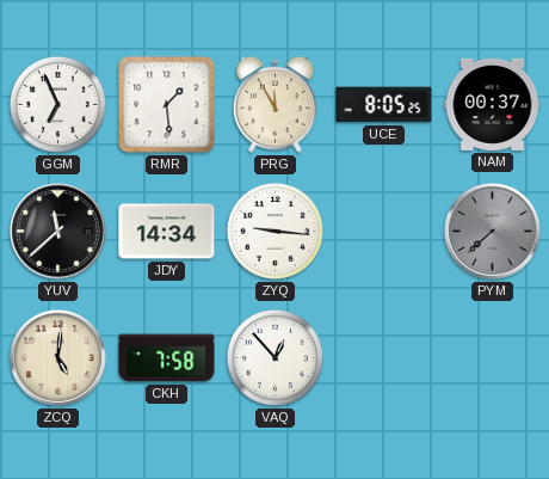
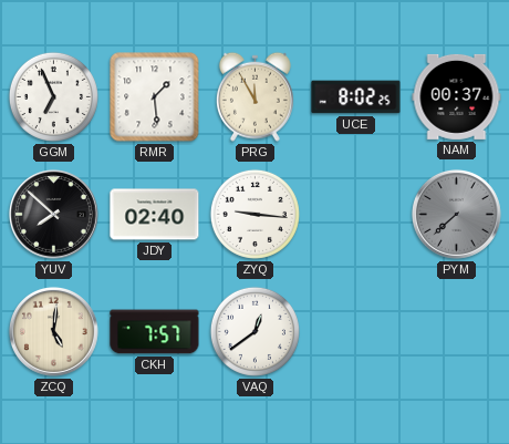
UCE: 8:05 -> 8:02 (356, 97)
YUV: 11:38 -> 7:52 (53, 214)
JDY: 14:34 -> 02:40 (155, 215)
CKH: 7:58 -> 7:57 (155, 332)
VAQ: 12:53 -> 12:39 (254, 331)
